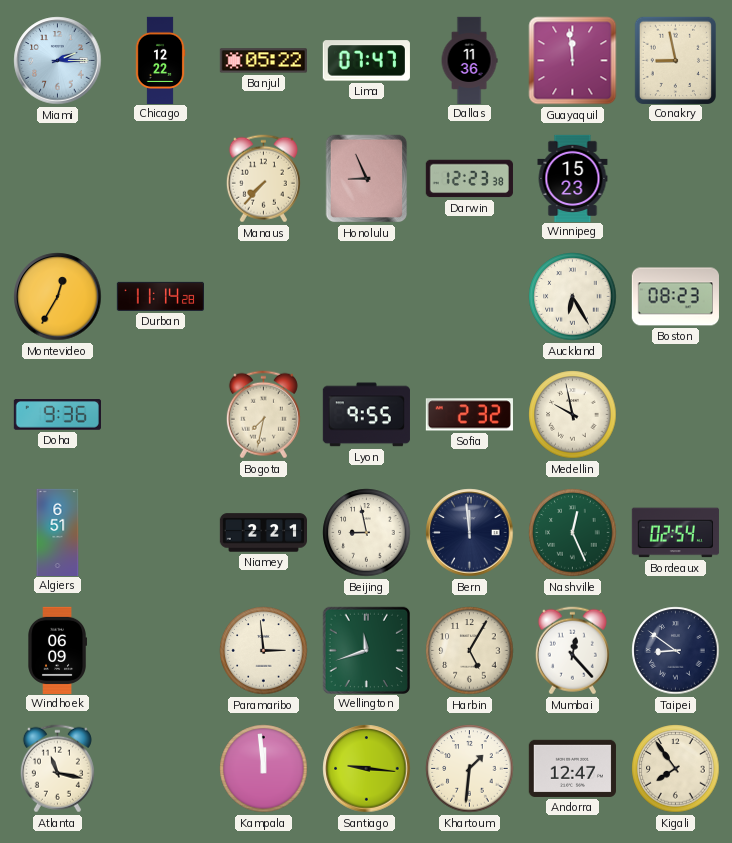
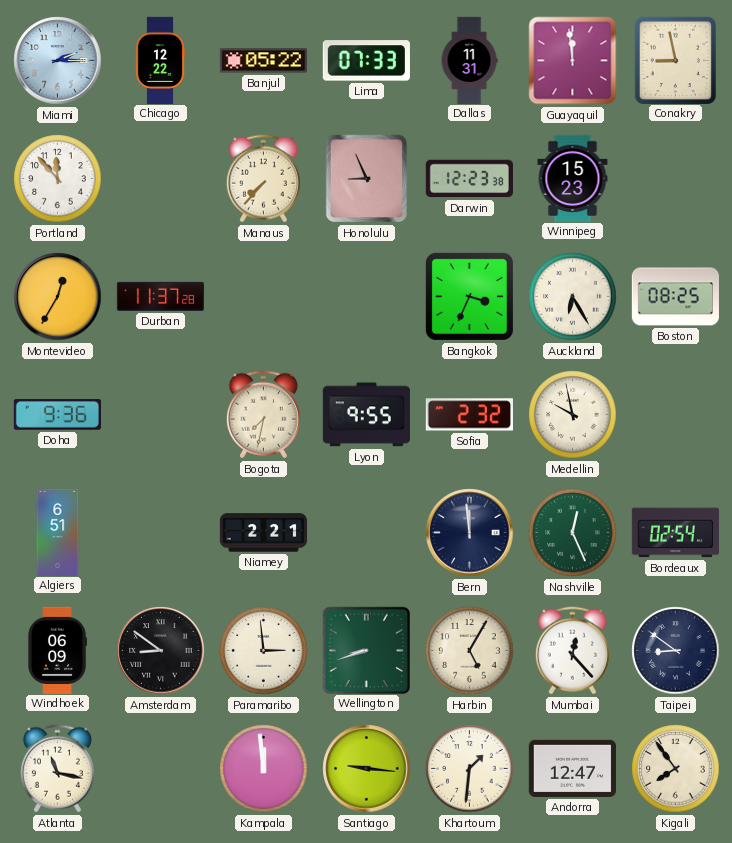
Lima: 07:47 -> 07:33 (366, 61)
Dallas: 11:36 -> 11:31 (469, 60)
Portland: none -> 11:53 (58, 179)
Durban: 11:14 -> 11:37 (160, 296)
Bangkok: none -> 3:34 (469, 296)
Boston: 08:23 -> 08:25 (675, 297)
Beijing: 8:58 -> none (367, 533)
Amsterdam: none -> 8:51 (161, 651)
Wellington: 11:42 -> 8:42 (366, 650)
